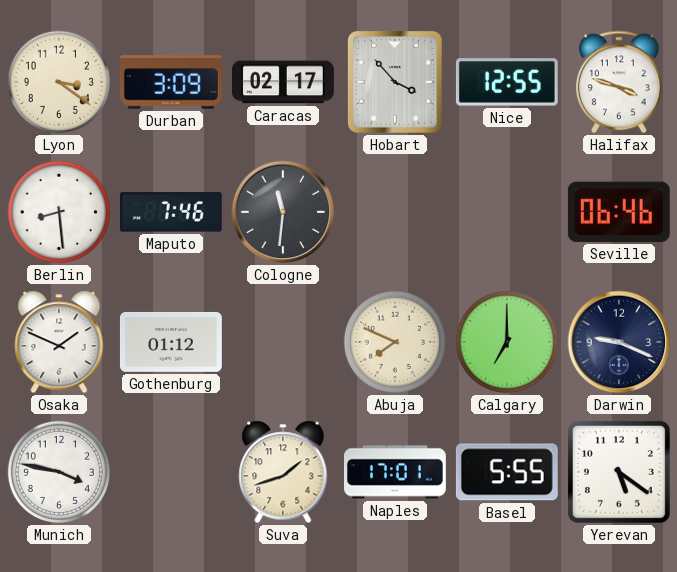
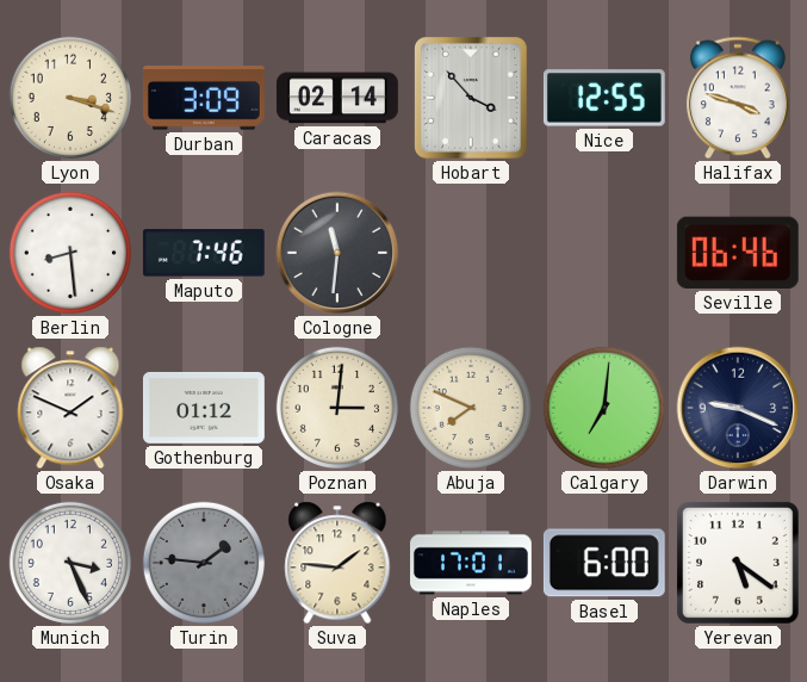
Lyon: 3:21 -> 3:18 (70, 98)
Caracas: 02:17 -> 02:14 (337, 98)
Poznan: none -> 3:01 (337, 408)
Calgary: 7:00 -> 7:01 (604, 408)
Munich: 3:47 -> 3:26 (70, 563)
Turin: none -> 1:46 (204, 563)
Suva: 1:42 -> 1:46 (337, 563)
Basel: 5:55 -> 6:00 (604, 563)
